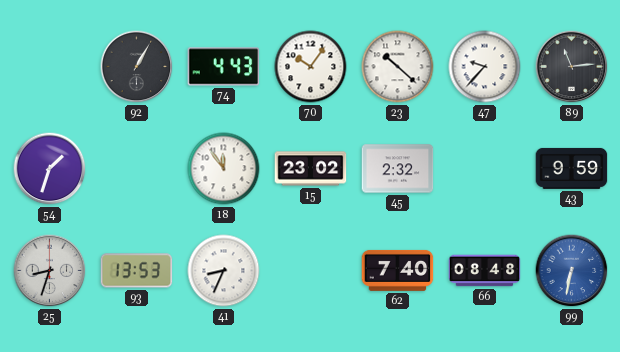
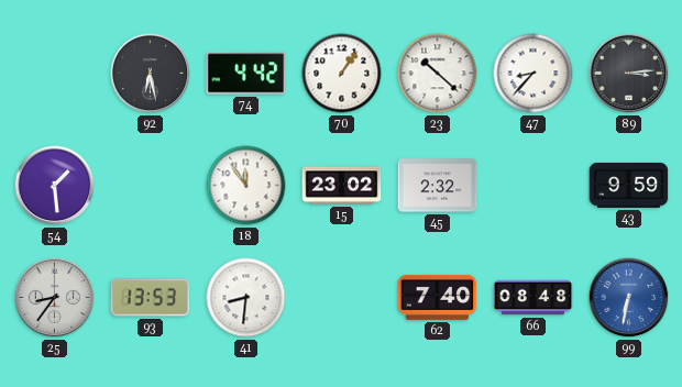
92: 1:05 -> 6:28 (151, 74)
74: 4:43 -> 4:42 (246, 74)
70: 10:06 -> 1:06 (342, 74)
47: 9:37 -> 8:37 (533, 74)
89: 11:14 -> 3:14 (629, 74)
54: 1:33 -> 1:29 (55, 186)
25: 8:33 -> 8:36 (55, 298)
41: 8:34 -> 8:31 (246, 298)
